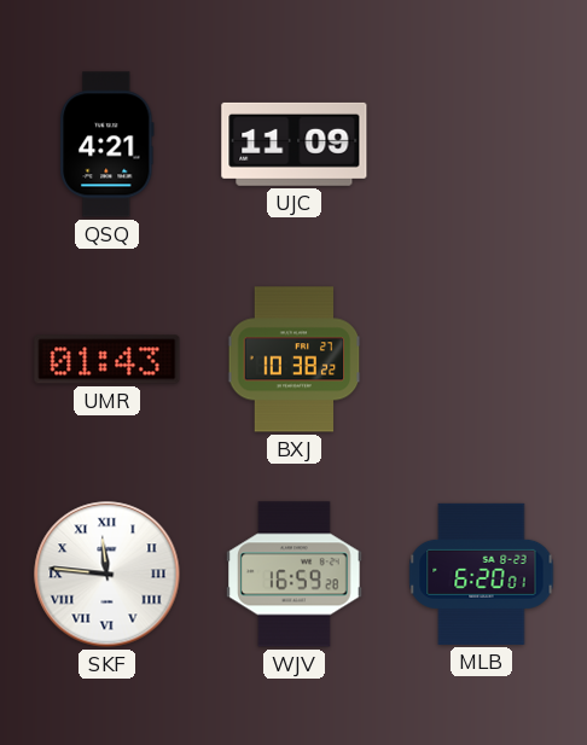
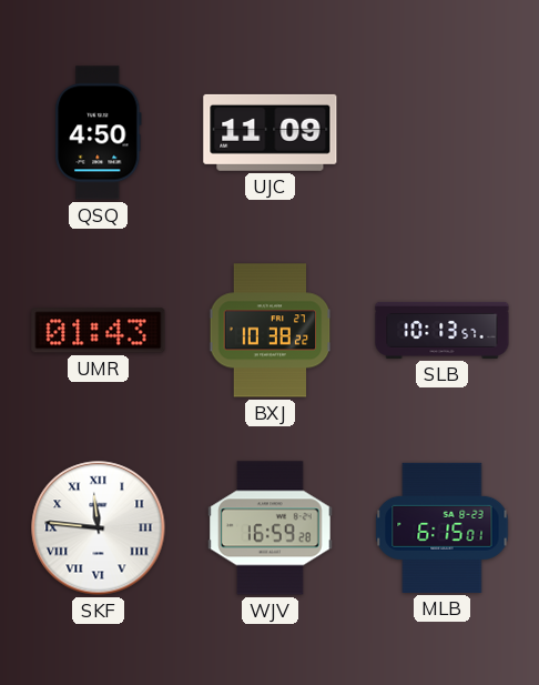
QSQ: 4:21 -> 4:50 (99, 133)
SLB: none -> 10:13 (443, 330)
MLB: 6:20 -> 6:15 (443, 527)
